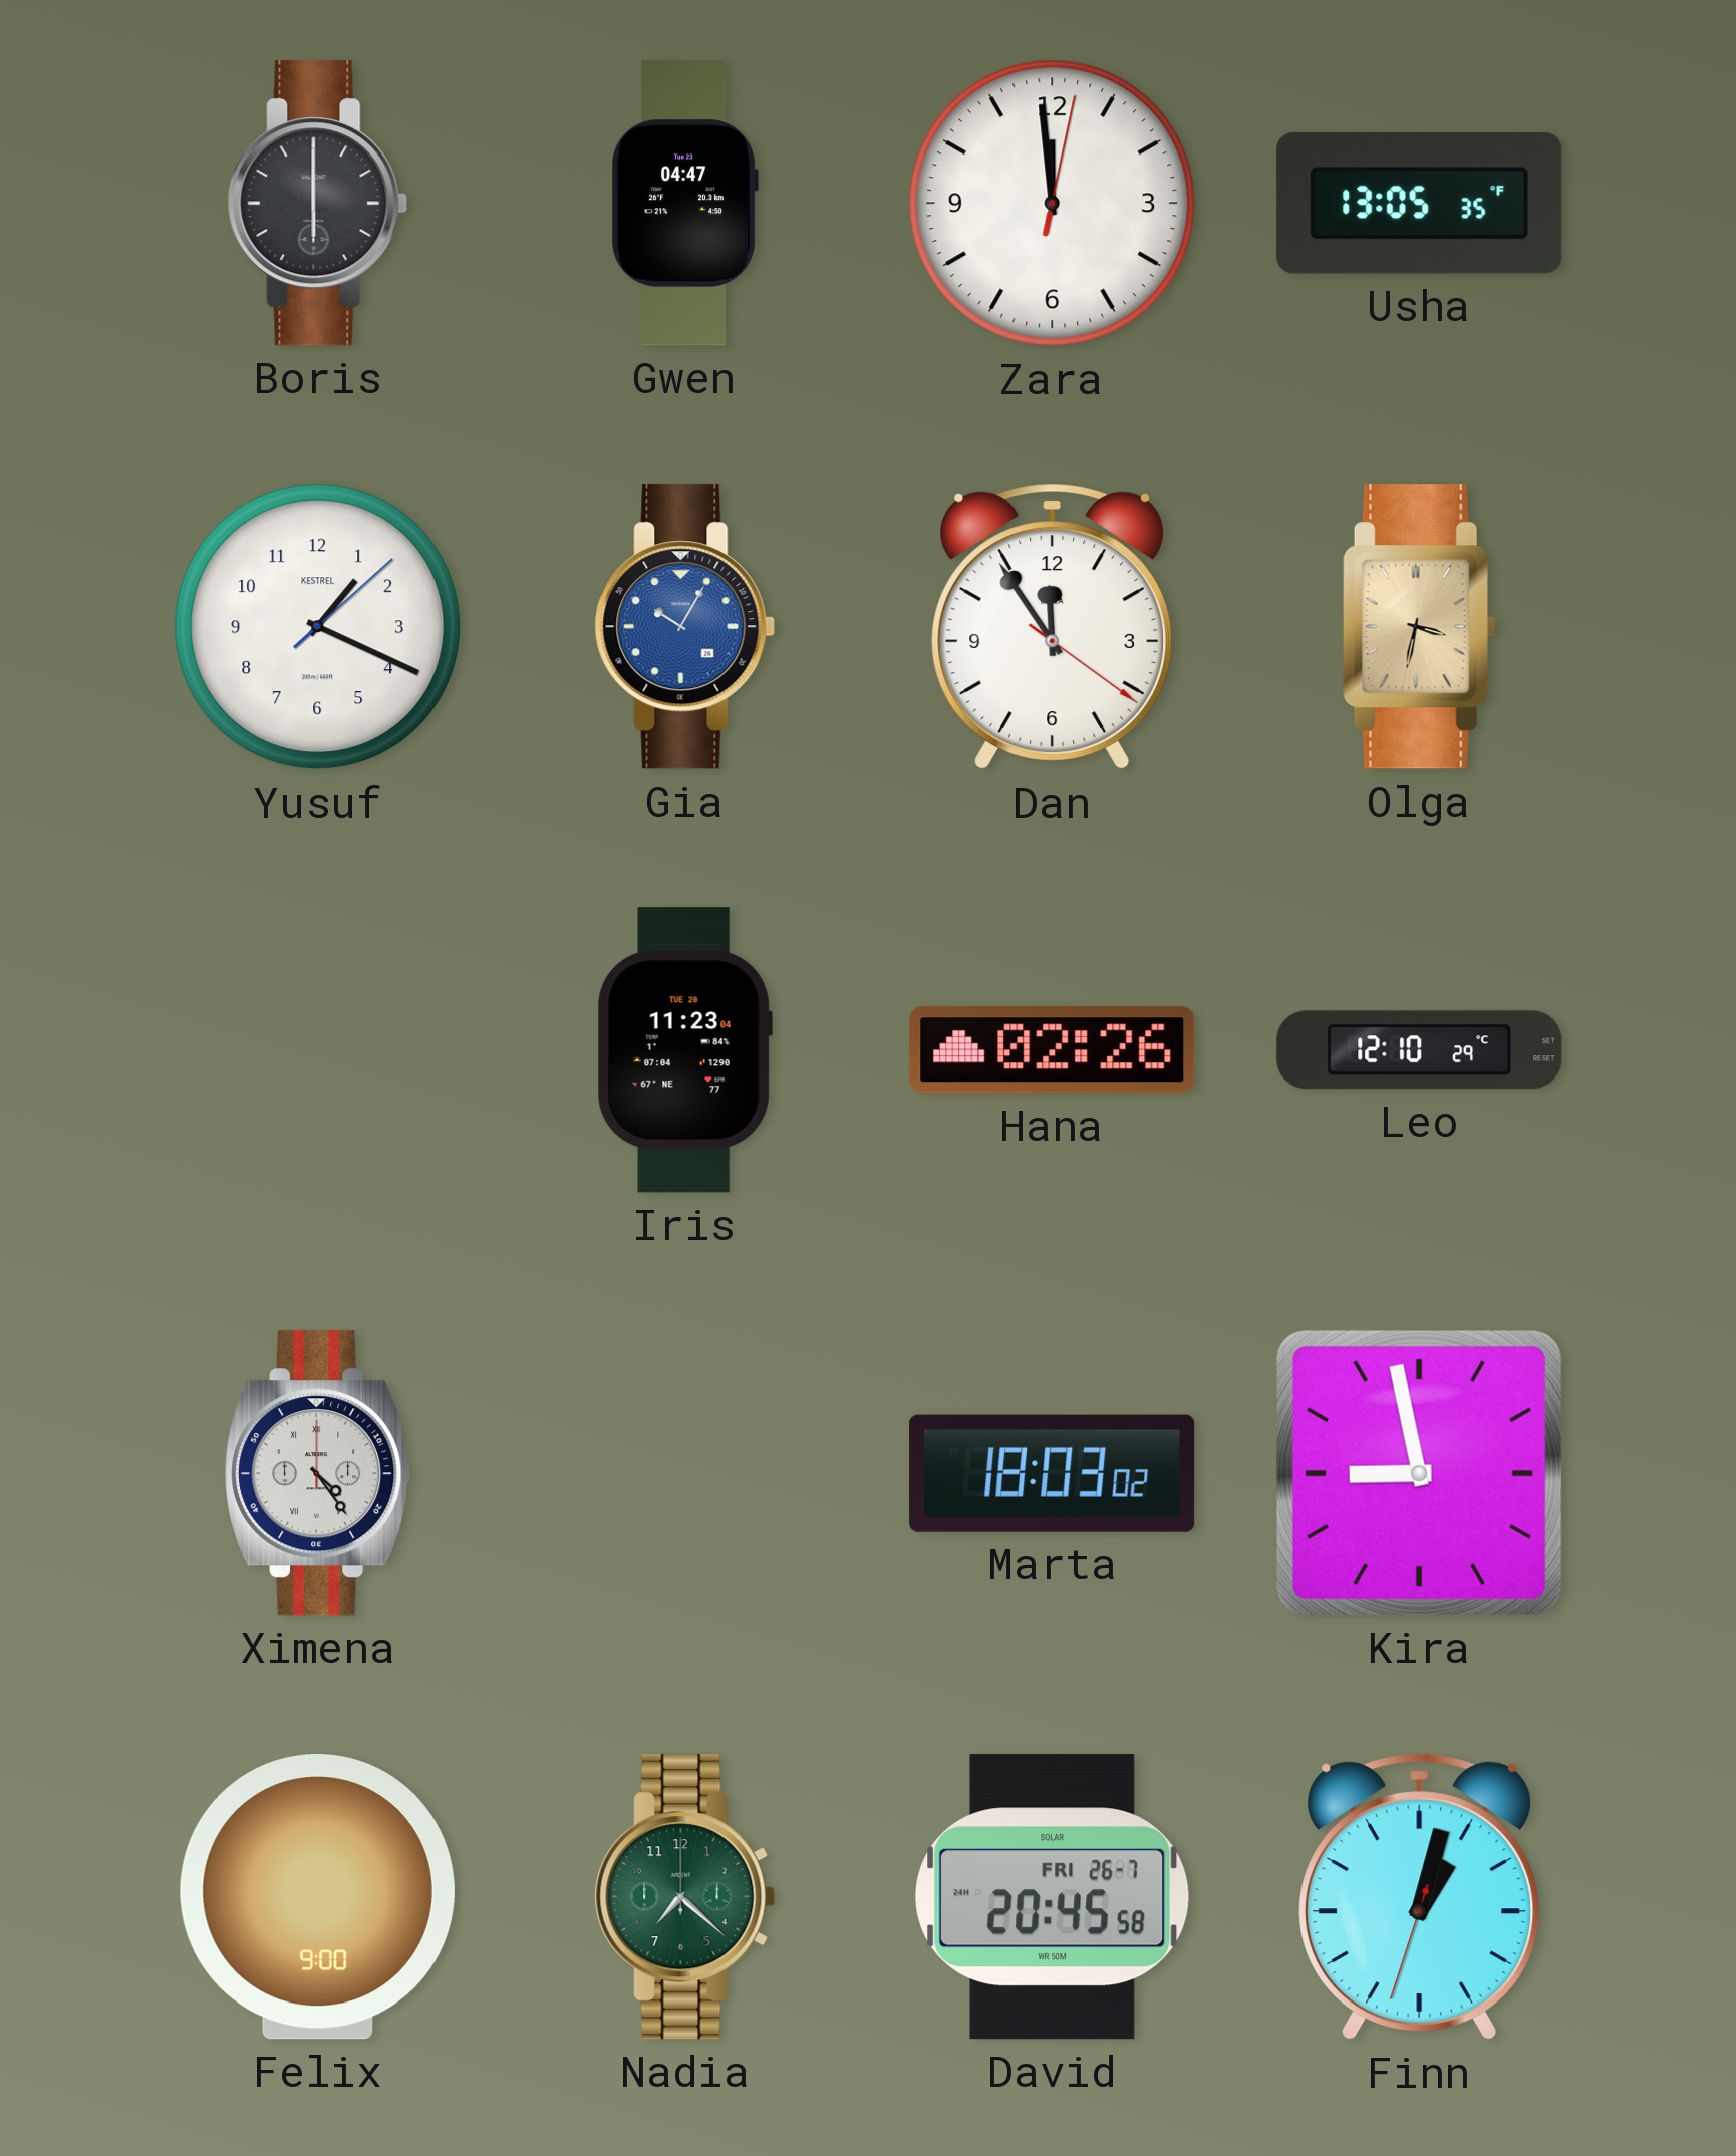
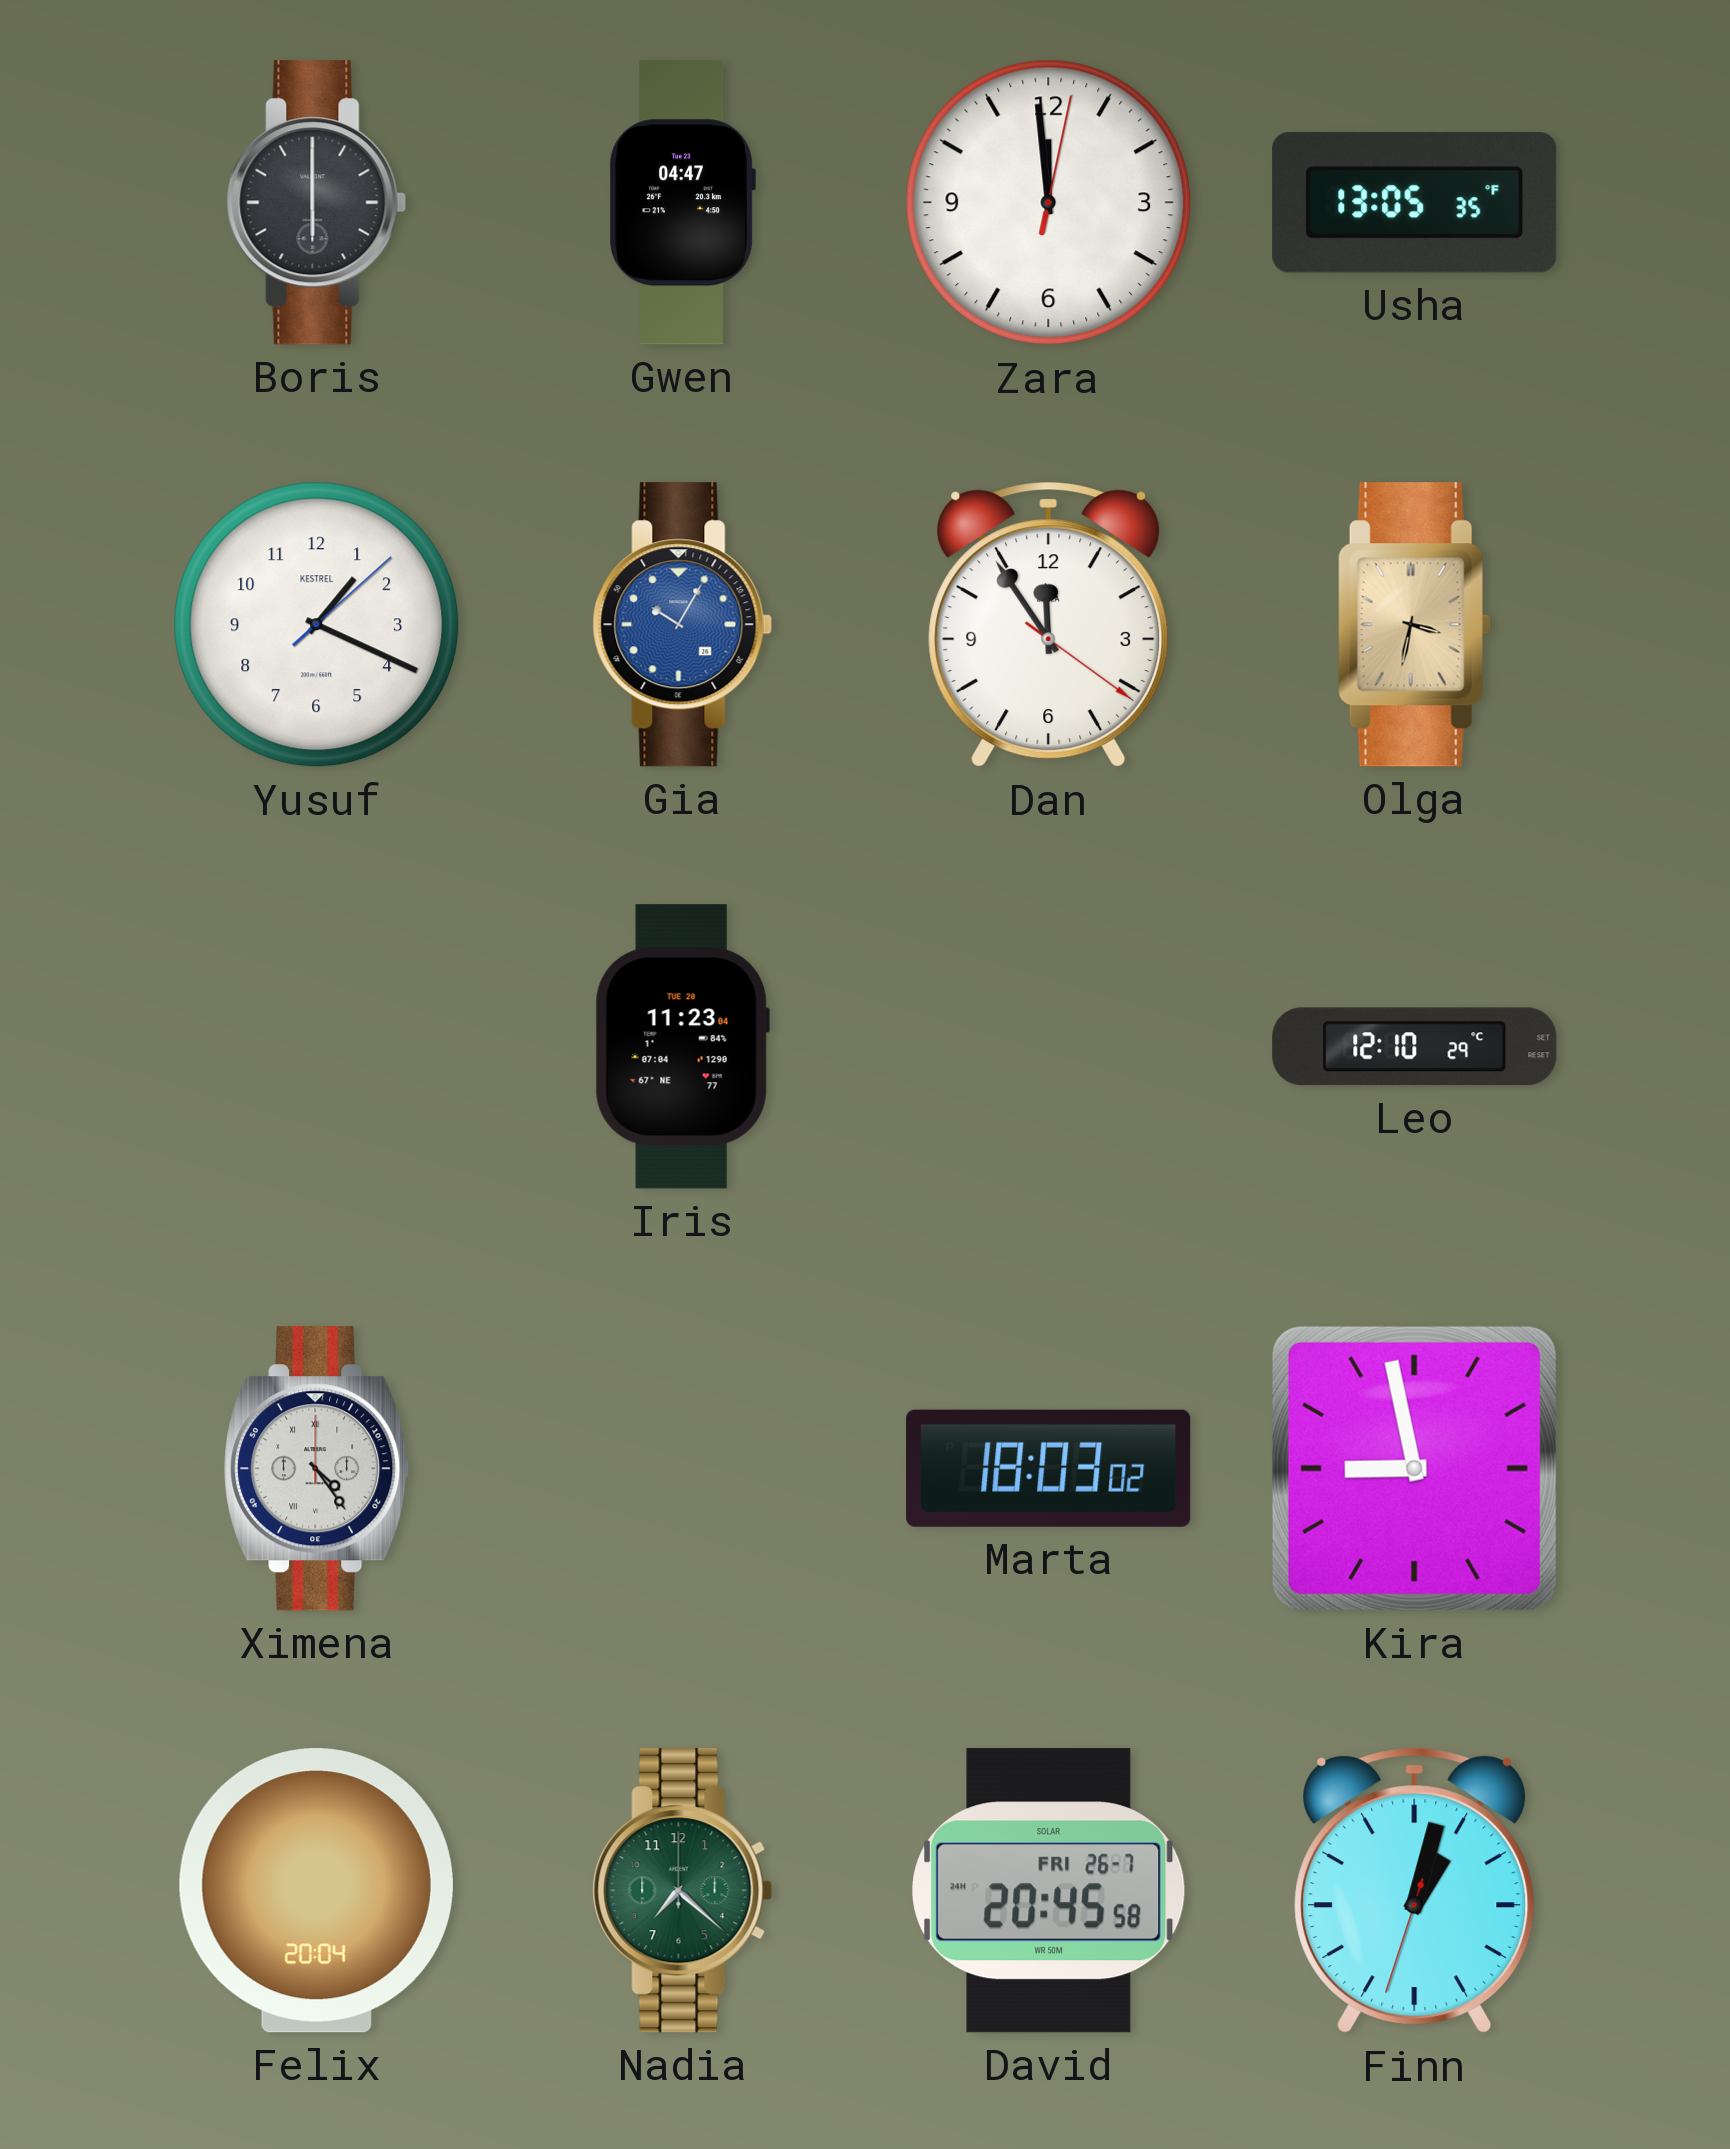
Hana: 02:26 -> none (1053, 1050)
Felix: 9:00 -> 20:04 (316, 1891)
